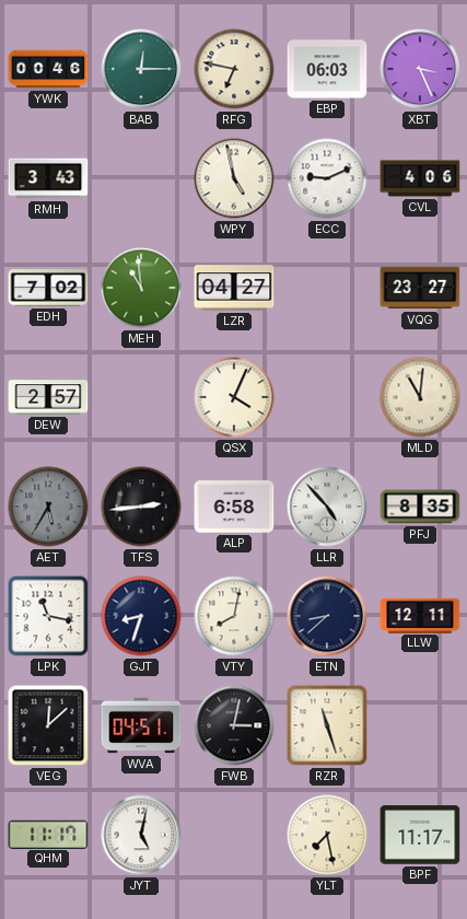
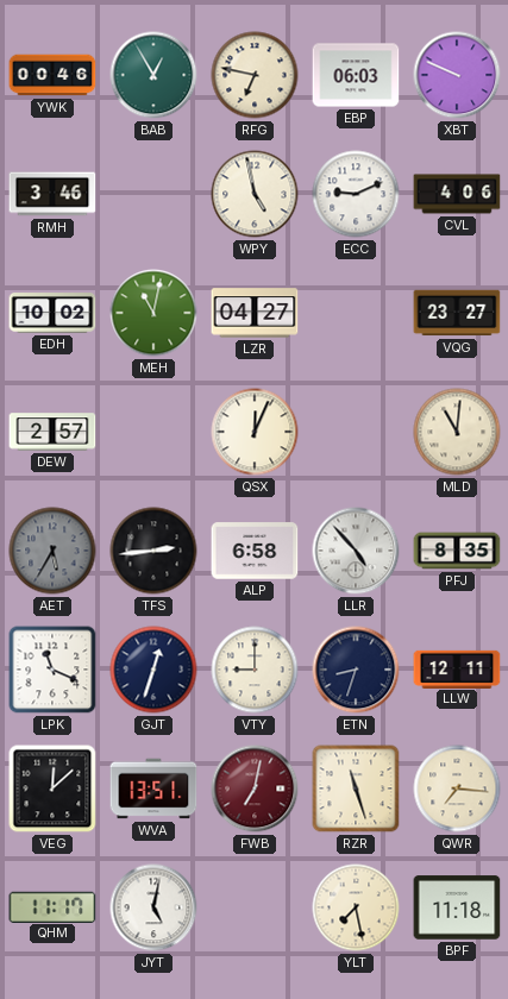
BAB: 12:15 -> 12:55 (153, 75)
XBT: 3:26 -> 9:49 (457, 75)
RMH: 3:43 -> 3:46 (52, 194)
EDH: 7:02 -> 10:02 (52, 313)
MEH: 10:59 -> 11:02 (153, 313)
QSX: 4:04 -> 12:04 (255, 432)
LPK: 11:17 -> 11:19 (52, 670)
GJT: 8:33 -> 12:33 (153, 670)
VTY: 8:02 -> 9:00 (255, 670)
ETN: 8:38 -> 8:33 (356, 670)
WVA: 04:51 -> 13:51 (153, 788)
FWB: 3:02 -> 7:02 (255, 788)
FWB dial: black -> burgundy (255, 788)
QWR: none -> 7:16 (457, 788)
BPF: 11:17 -> 11:18 (457, 907)
